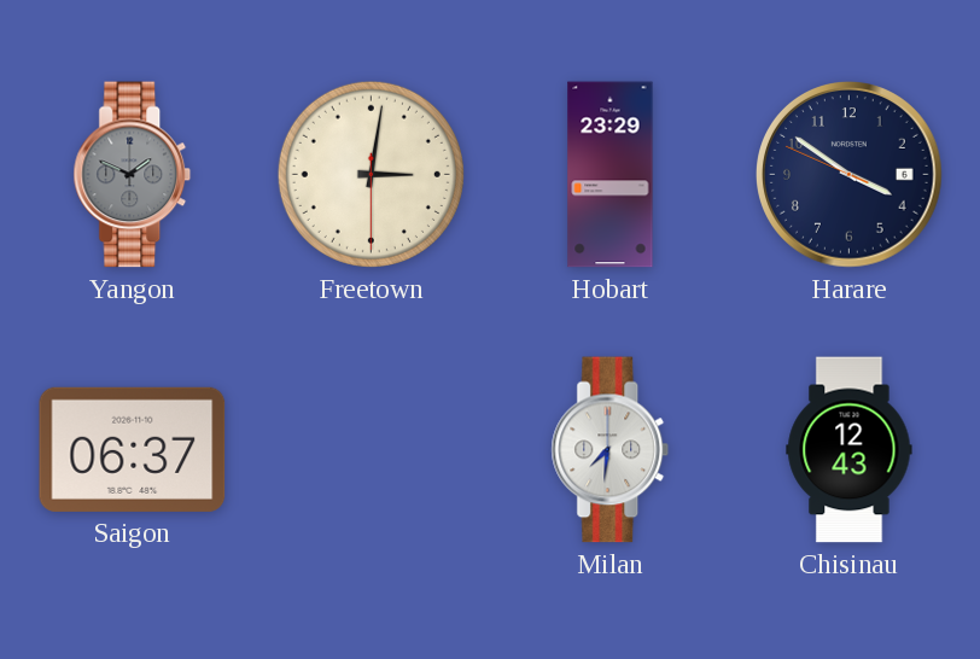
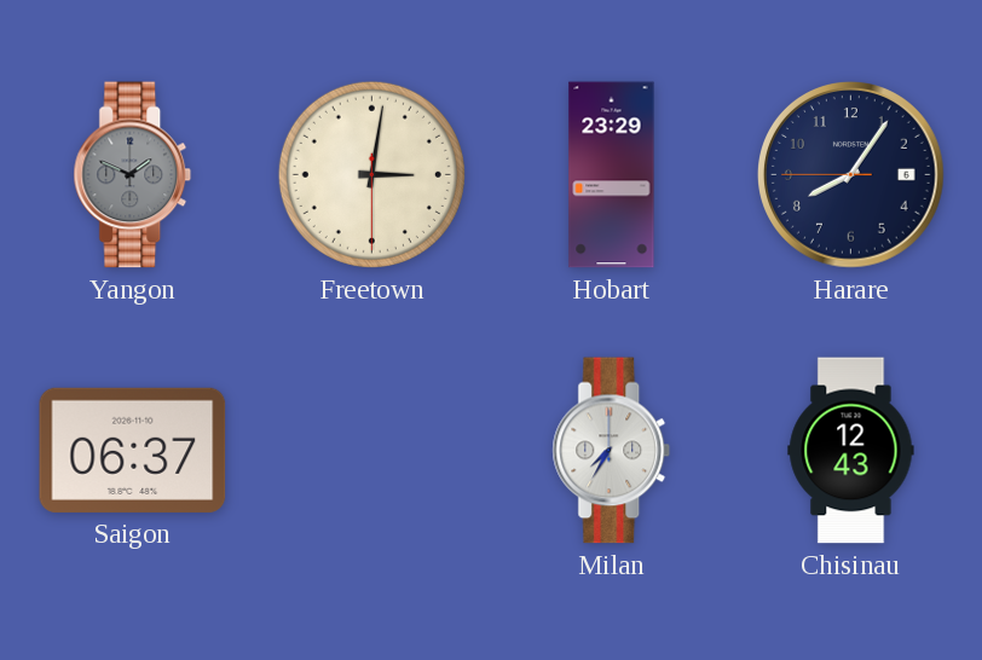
Harare: 3:50 -> 8:05 (851, 175)
Milan: 7:31 -> 7:35 (612, 451)
